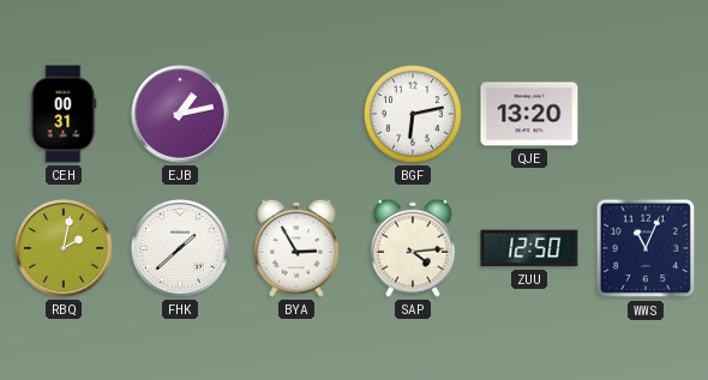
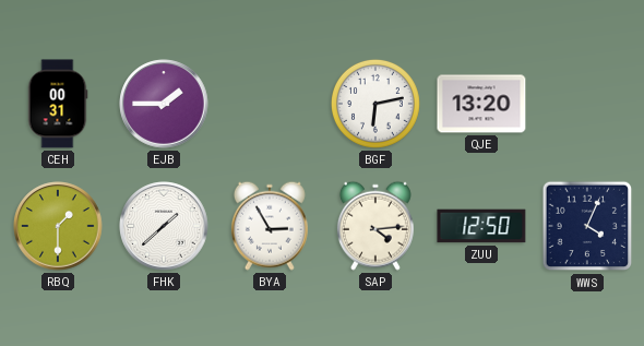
EJB: 1:13 -> 1:45 (164, 104)
RBQ: 2:02 -> 1:30 (58, 226)
WWS: 11:04 -> 4:04 (587, 226)
